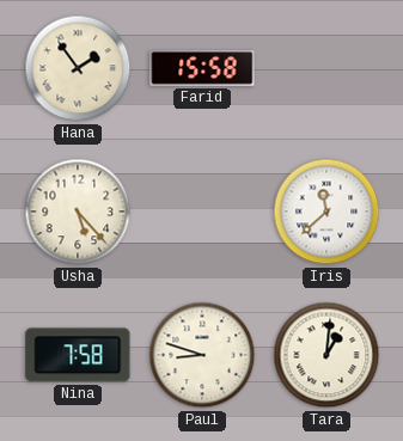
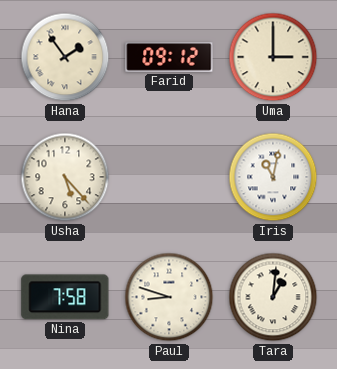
Farid: 15:58 -> 09:12 (169, 58)
Uma: none -> 3:00 (273, 57)
Iris: 11:38 -> 11:02 (273, 177)
